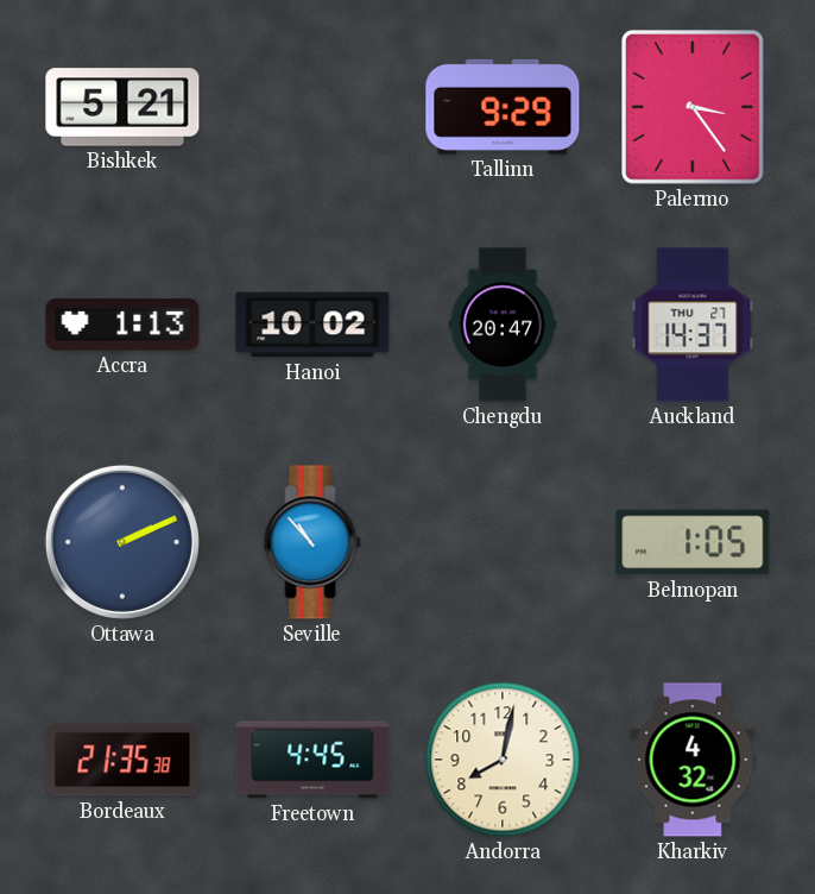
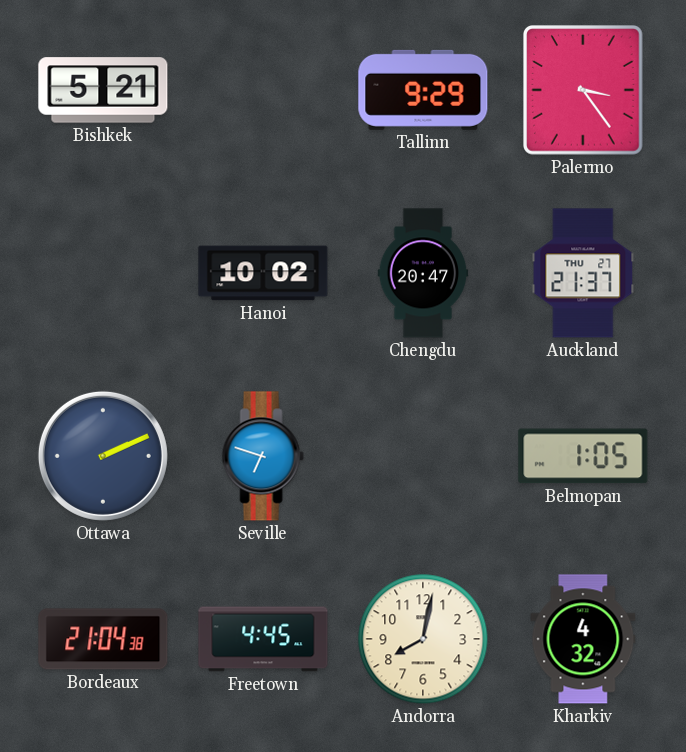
Accra: 1:13 -> none (122, 325)
Auckland: 14:37 -> 21:37 (583, 273)
Seville: 10:53 -> 6:48 (263, 456)
Bordeaux: 21:35 -> 21:04 (103, 639)
